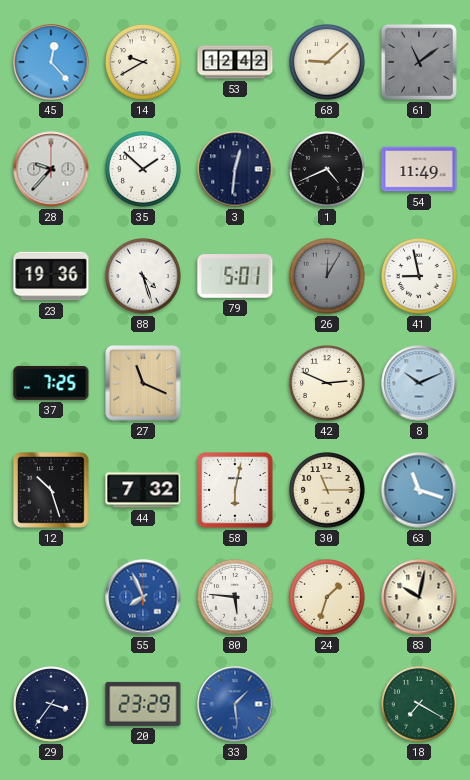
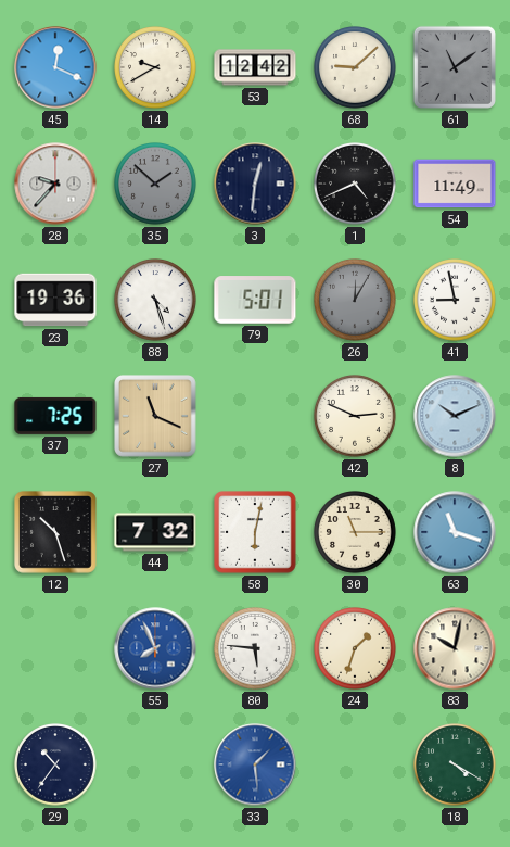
45: 12:23 -> 12:19 (55, 67)
35 dial: white -> grey (156, 185)
29: 3:36 -> 10:36 (56, 766)
20: 23:29 -> none (143, 704)
18: 7:20 -> 4:20 (456, 766)
